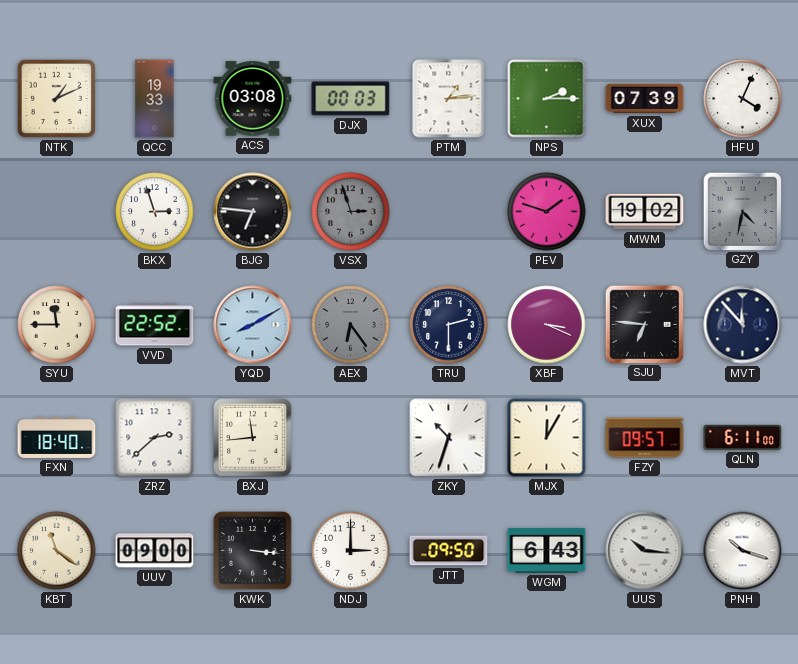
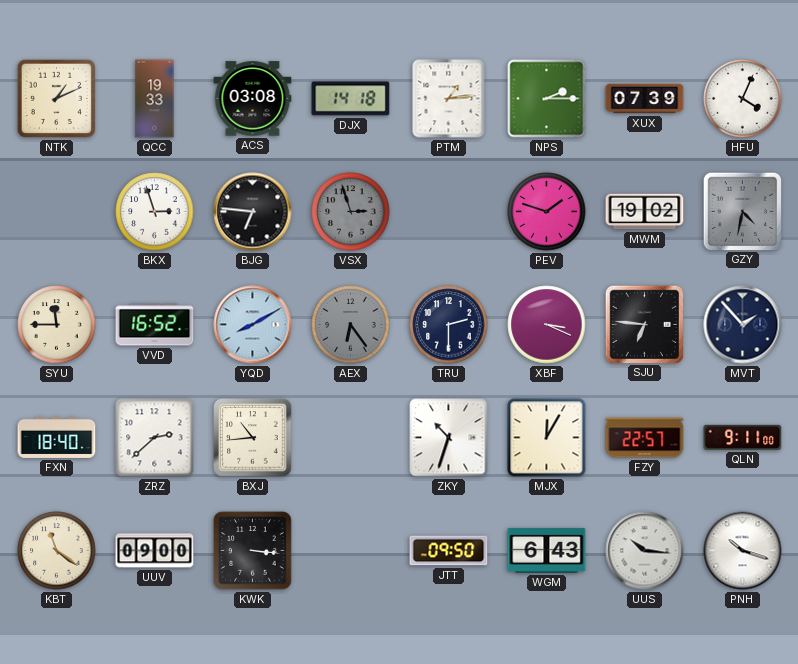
DJX: 00:03 -> 14:18 (351, 99)
VVD: 22:52 -> 16:52 (155, 325)
MVT: 11:53 -> 1:53 (743, 325)
BXJ: 11:44 -> 10:44 (253, 438)
FZY: 09:57 -> 22:57 (645, 438)
QLN: 6:11 -> 9:11 (743, 437)
NDJ: 3:00 -> none (351, 551)
